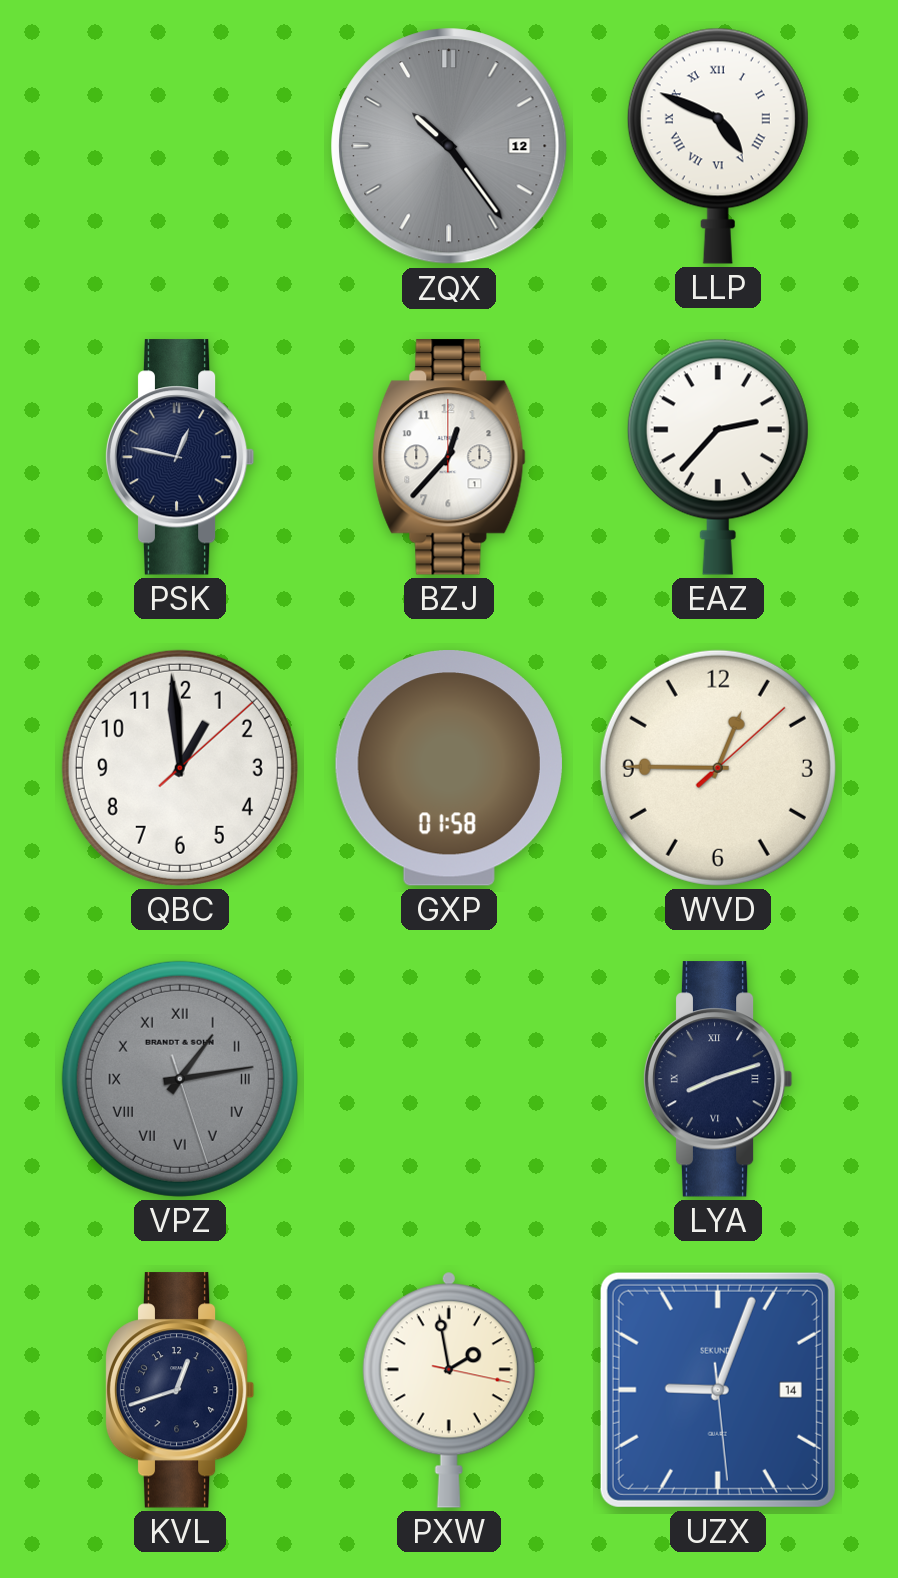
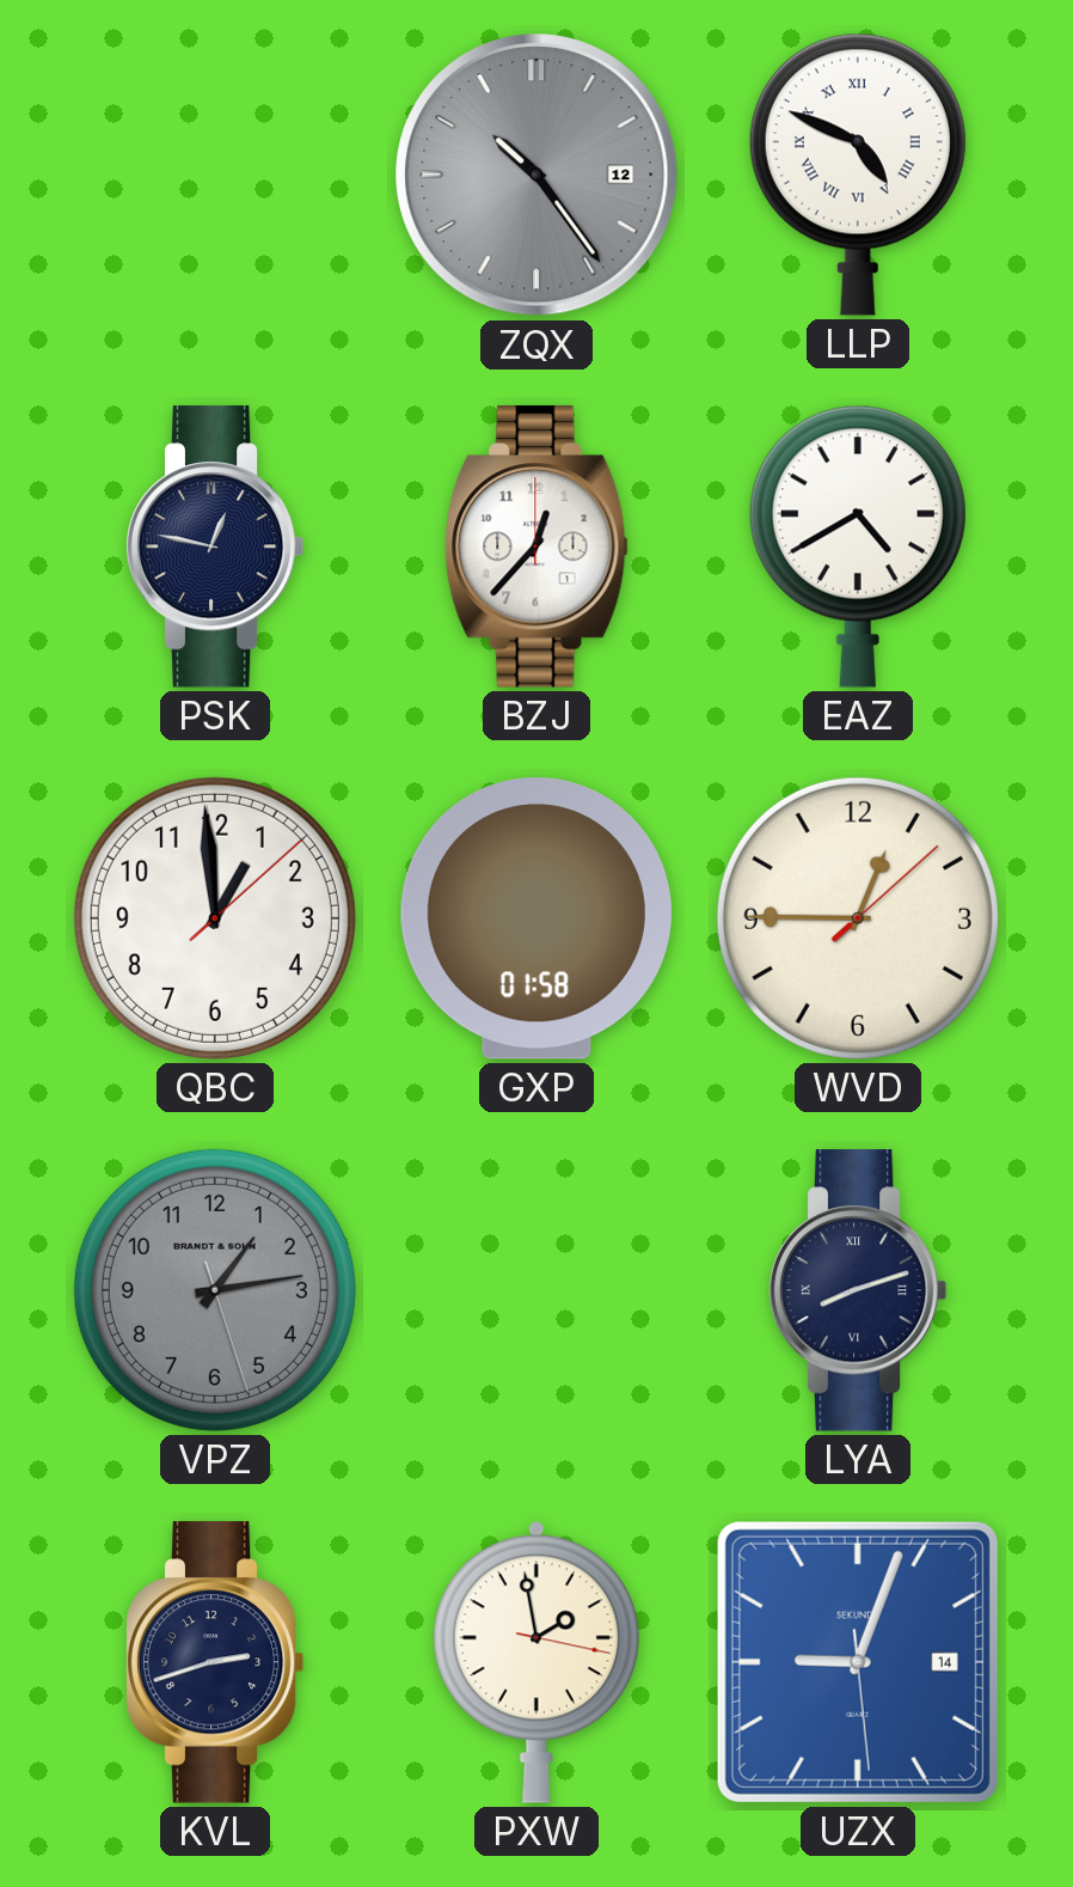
EAZ: 2:37 -> 4:40 (858, 546)
VPZ numerals: Roman -> Arabic (215, 1290)
KVL: 12:42 -> 2:42 (215, 1662)
